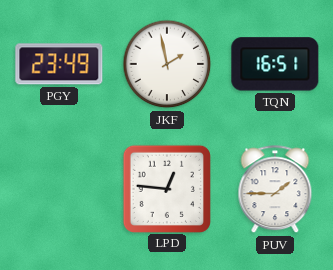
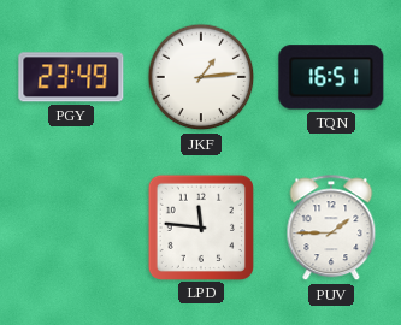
JKF: 1:58 -> 1:14 (201, 77)
LPD: 12:46 -> 11:46 (200, 226)
